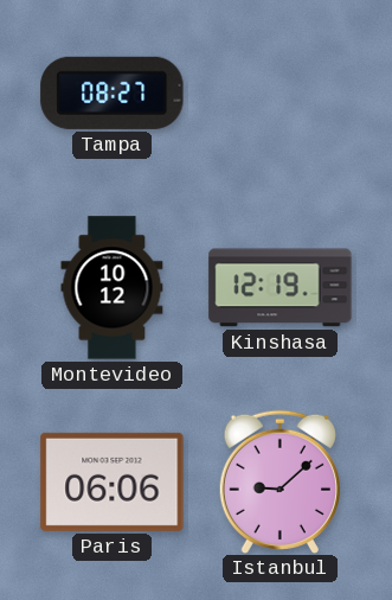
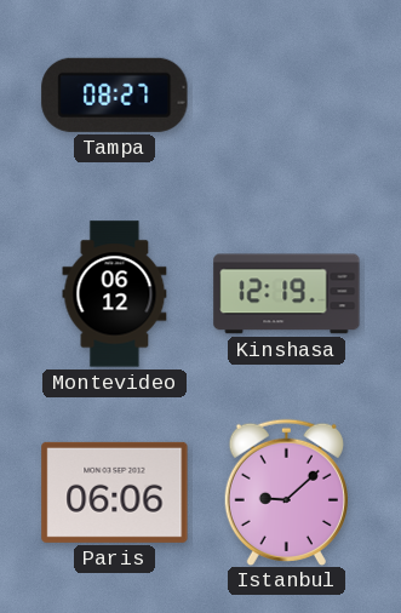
Montevideo: 10:12 -> 06:12 (115, 294)
